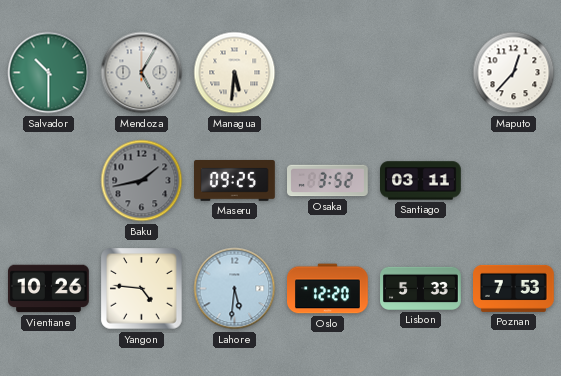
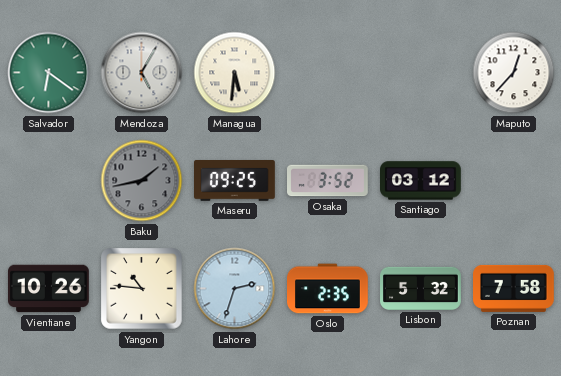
Salvador: 10:30 -> 6:21 (49, 73)
Santiago: 03:11 -> 03:12 (421, 181)
Yangon: 4:46 -> 10:46 (142, 289)
Lahore: 5:31 -> 2:33 (235, 289)
Oslo: 12:20 -> 2:35 (328, 289)
Lisbon: 5:33 -> 5:32 (421, 288)
Poznan: 7:53 -> 7:58 (514, 288)
